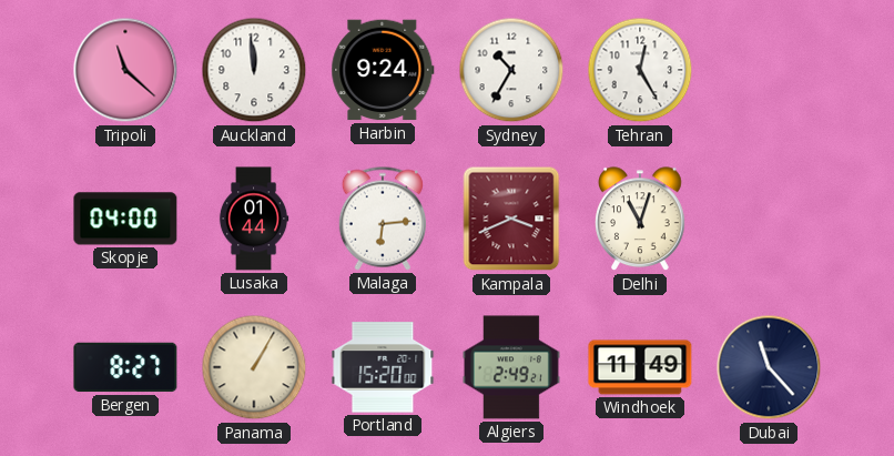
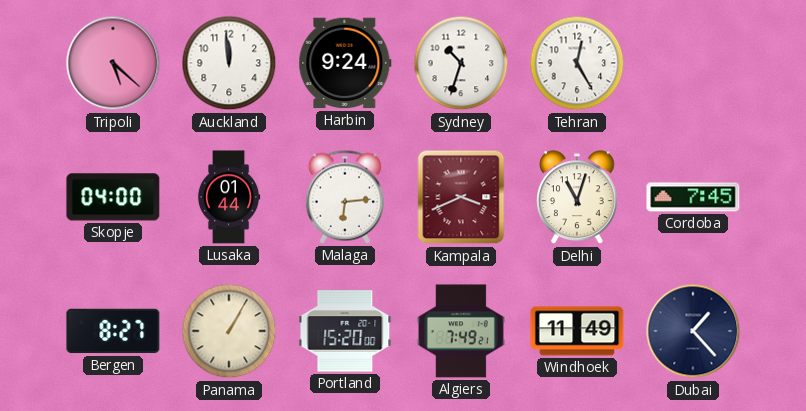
Tripoli: 11:22 -> 5:22 (113, 63)
Sydney: 10:35 -> 10:33 (461, 63)
Cordoba: none -> 7:45 (693, 197)
Algiers: 2:49 -> 7:49 (461, 331)
Dubai: 11:23 -> 1:23 (693, 331)
